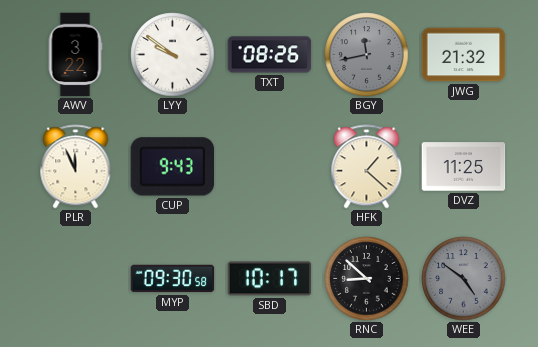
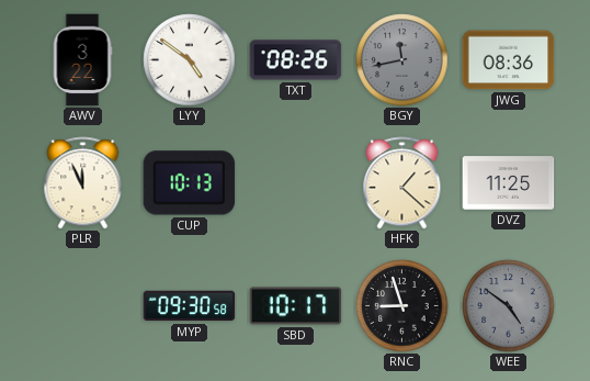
LYY: 9:51 -> 4:51 (190, 60)
JWG: 21:32 -> 08:36 (509, 60)
CUP: 9:43 -> 10:13 (190, 183)
RNC: 8:52 -> 8:57 (402, 306)
